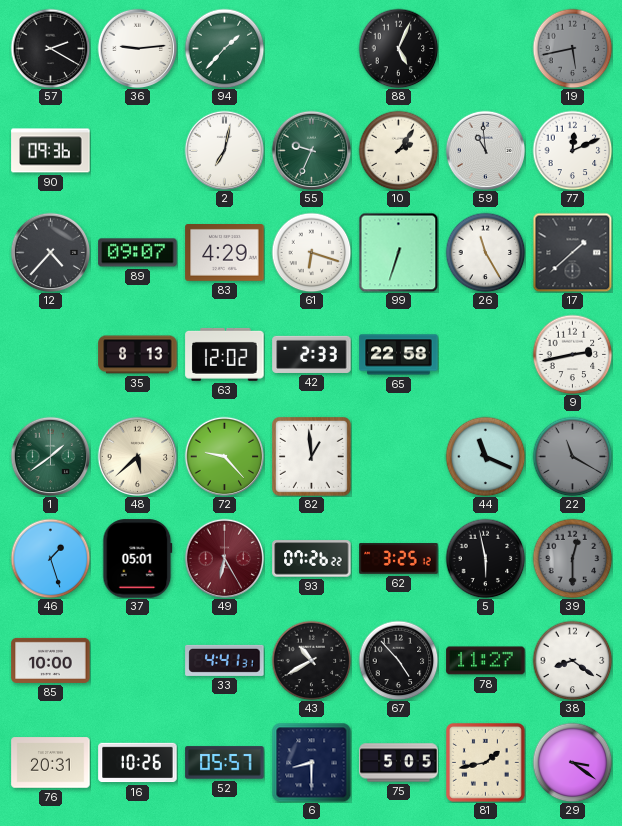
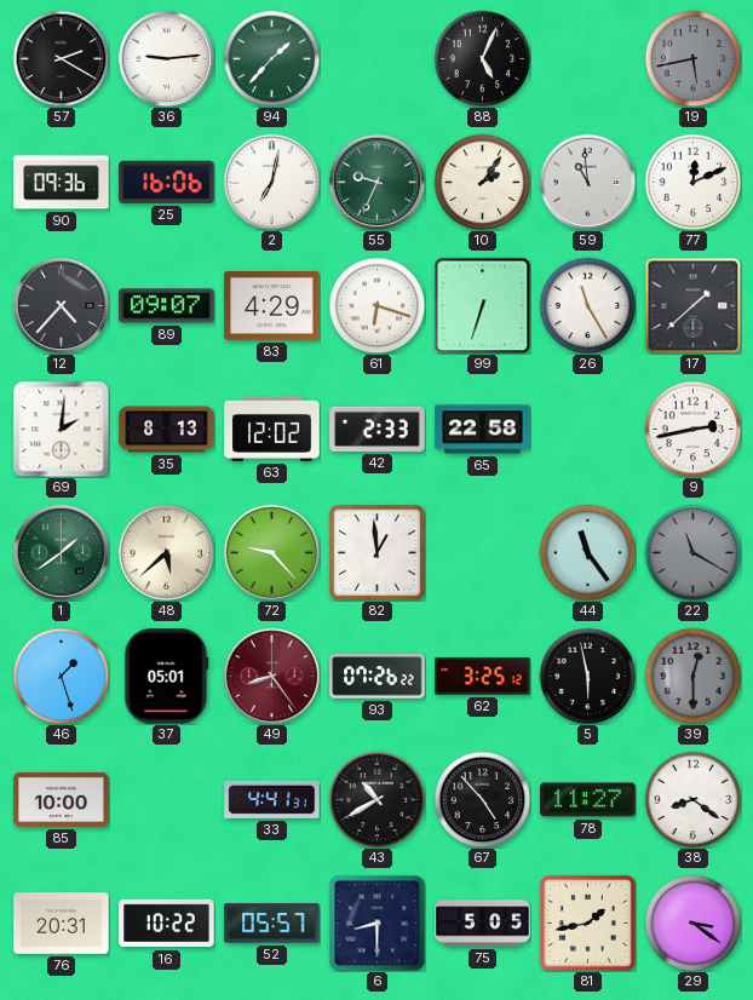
25: none -> 16:06 (167, 182)
69: none -> 2:01 (61, 429)
44: 11:19 -> 11:24 (587, 552)
49: 6:25 -> 8:24 (271, 676)
16: 10:26 -> 10:22 (167, 924)
